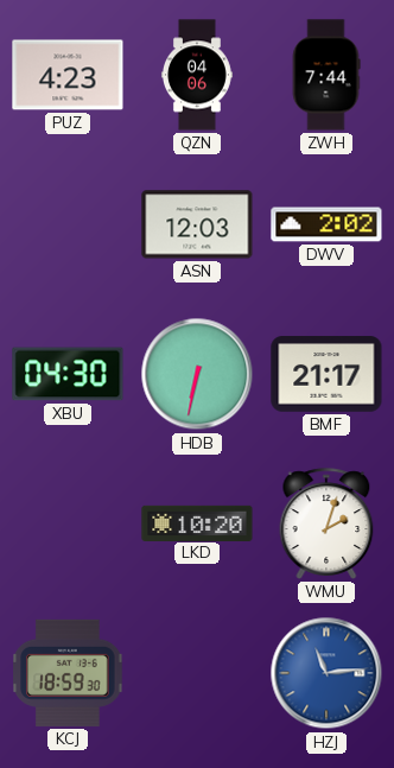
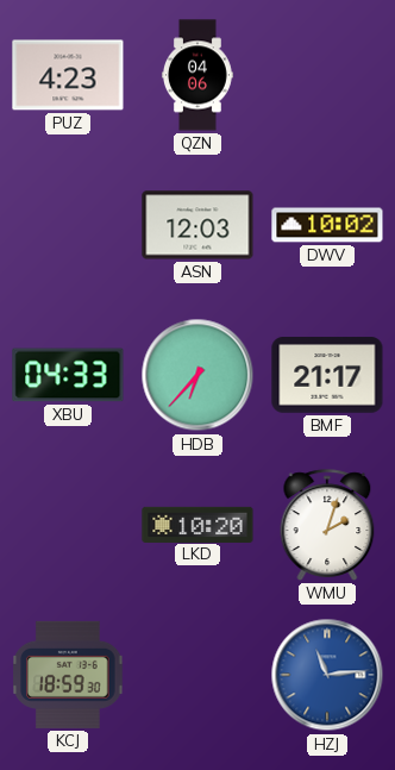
ZWH: 7:44 -> none (326, 75)
DWV: 2:02 -> 10:02 (327, 225)
XBU: 04:30 -> 04:33 (68, 375)
HDB: 6:32 -> 6:37 (197, 375)
